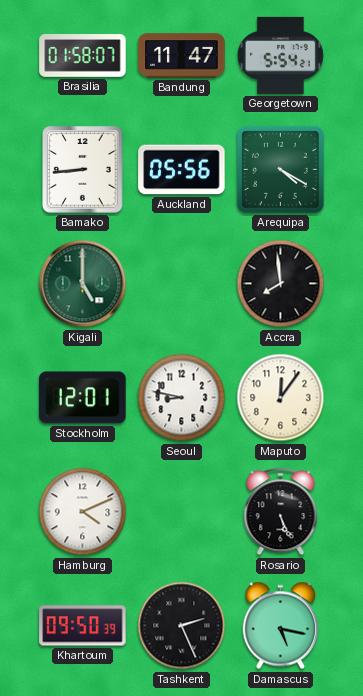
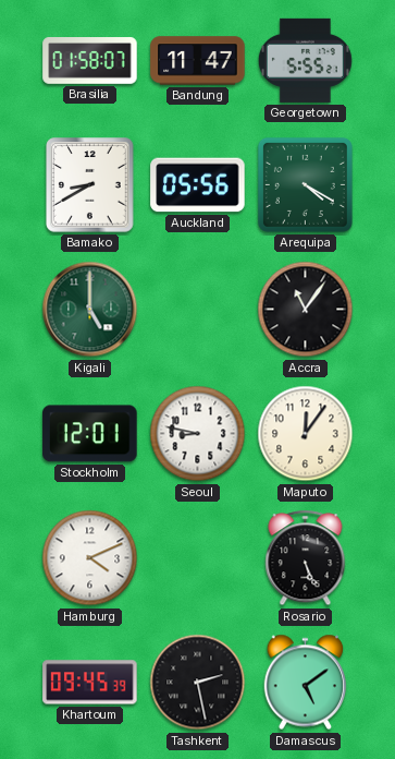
Georgetown: 5:54 -> 5:55 (305, 60)
Bamako: 8:44 -> 8:40 (90, 185)
Accra: 7:59 -> 11:06 (306, 310)
Khartoum: 09:50 -> 09:45 (90, 683)
Tashkent: 2:26 -> 2:28 (198, 683)
Damascus: 5:17 -> 5:09 (306, 683)
